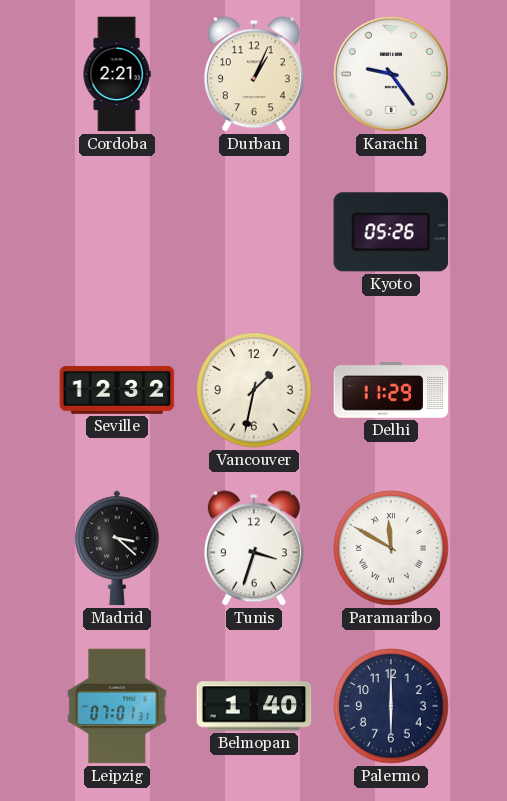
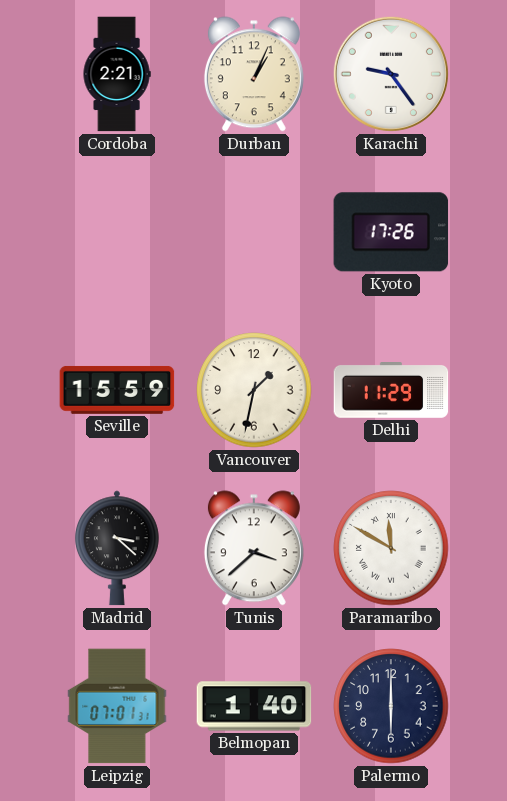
Kyoto: 05:26 -> 17:26 (391, 232)
Seville: 12:32 -> 15:59 (117, 390)
Tunis: 3:33 -> 3:38 (254, 548)
